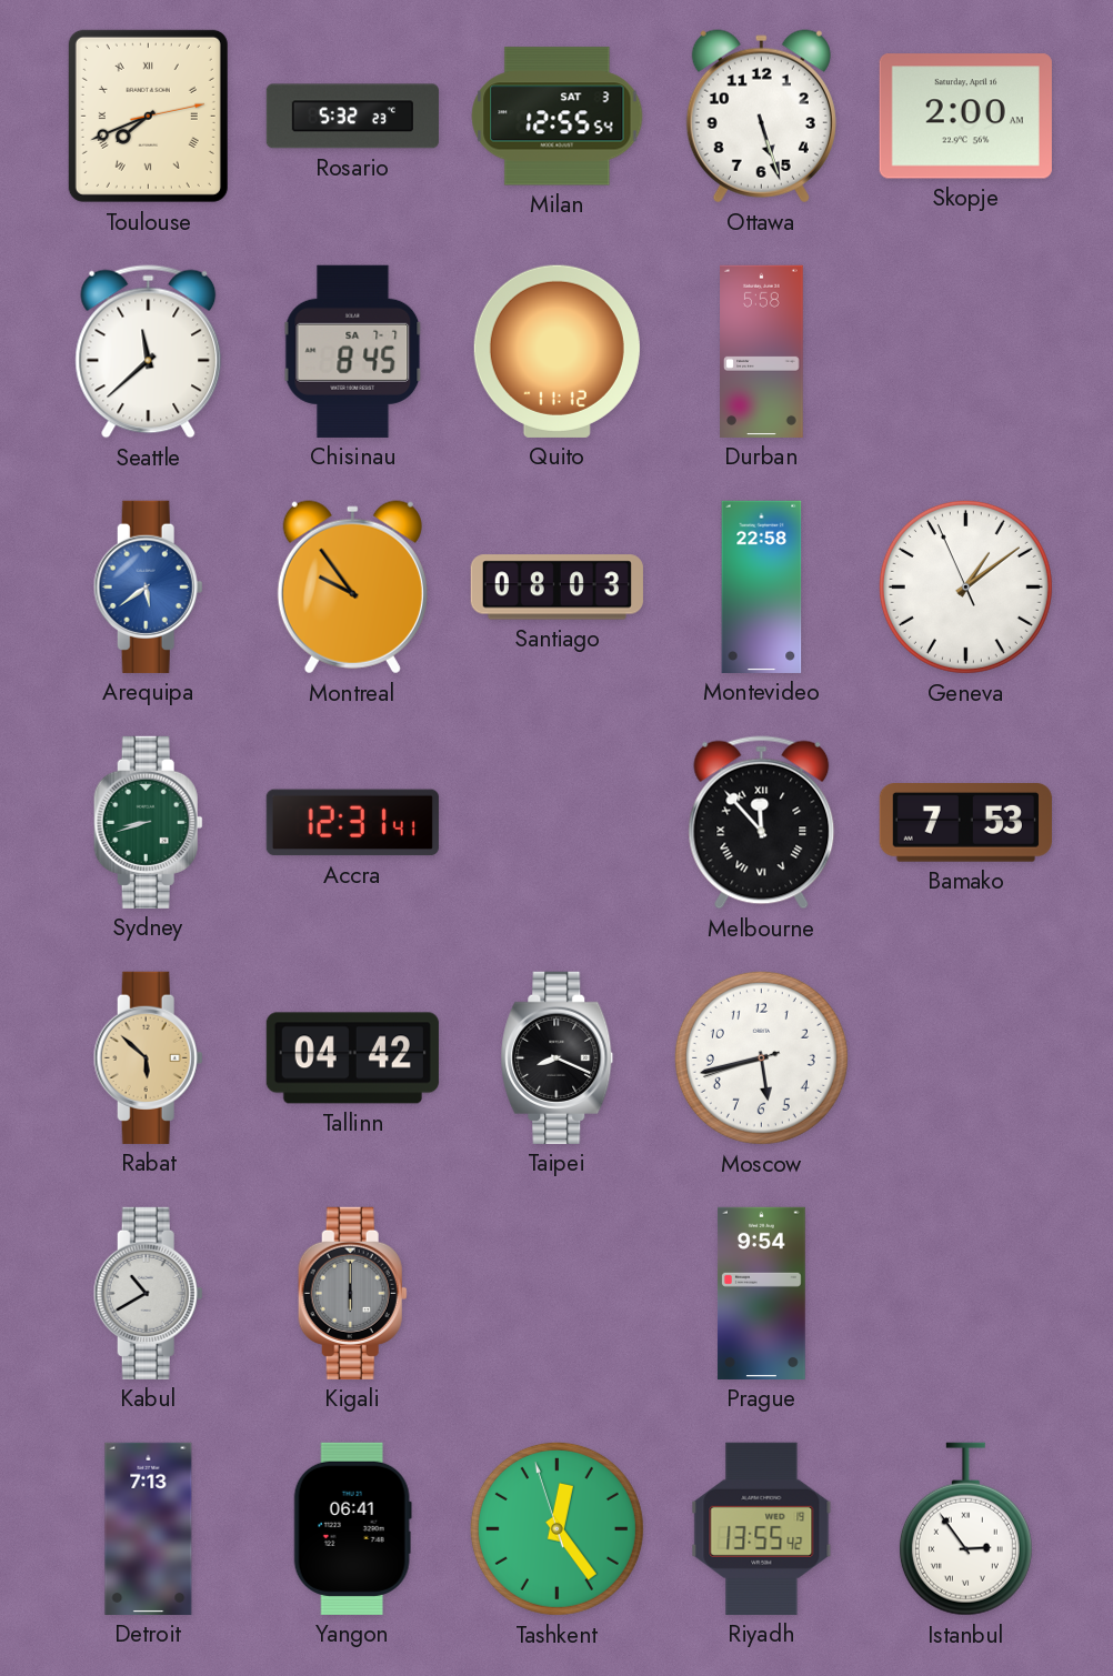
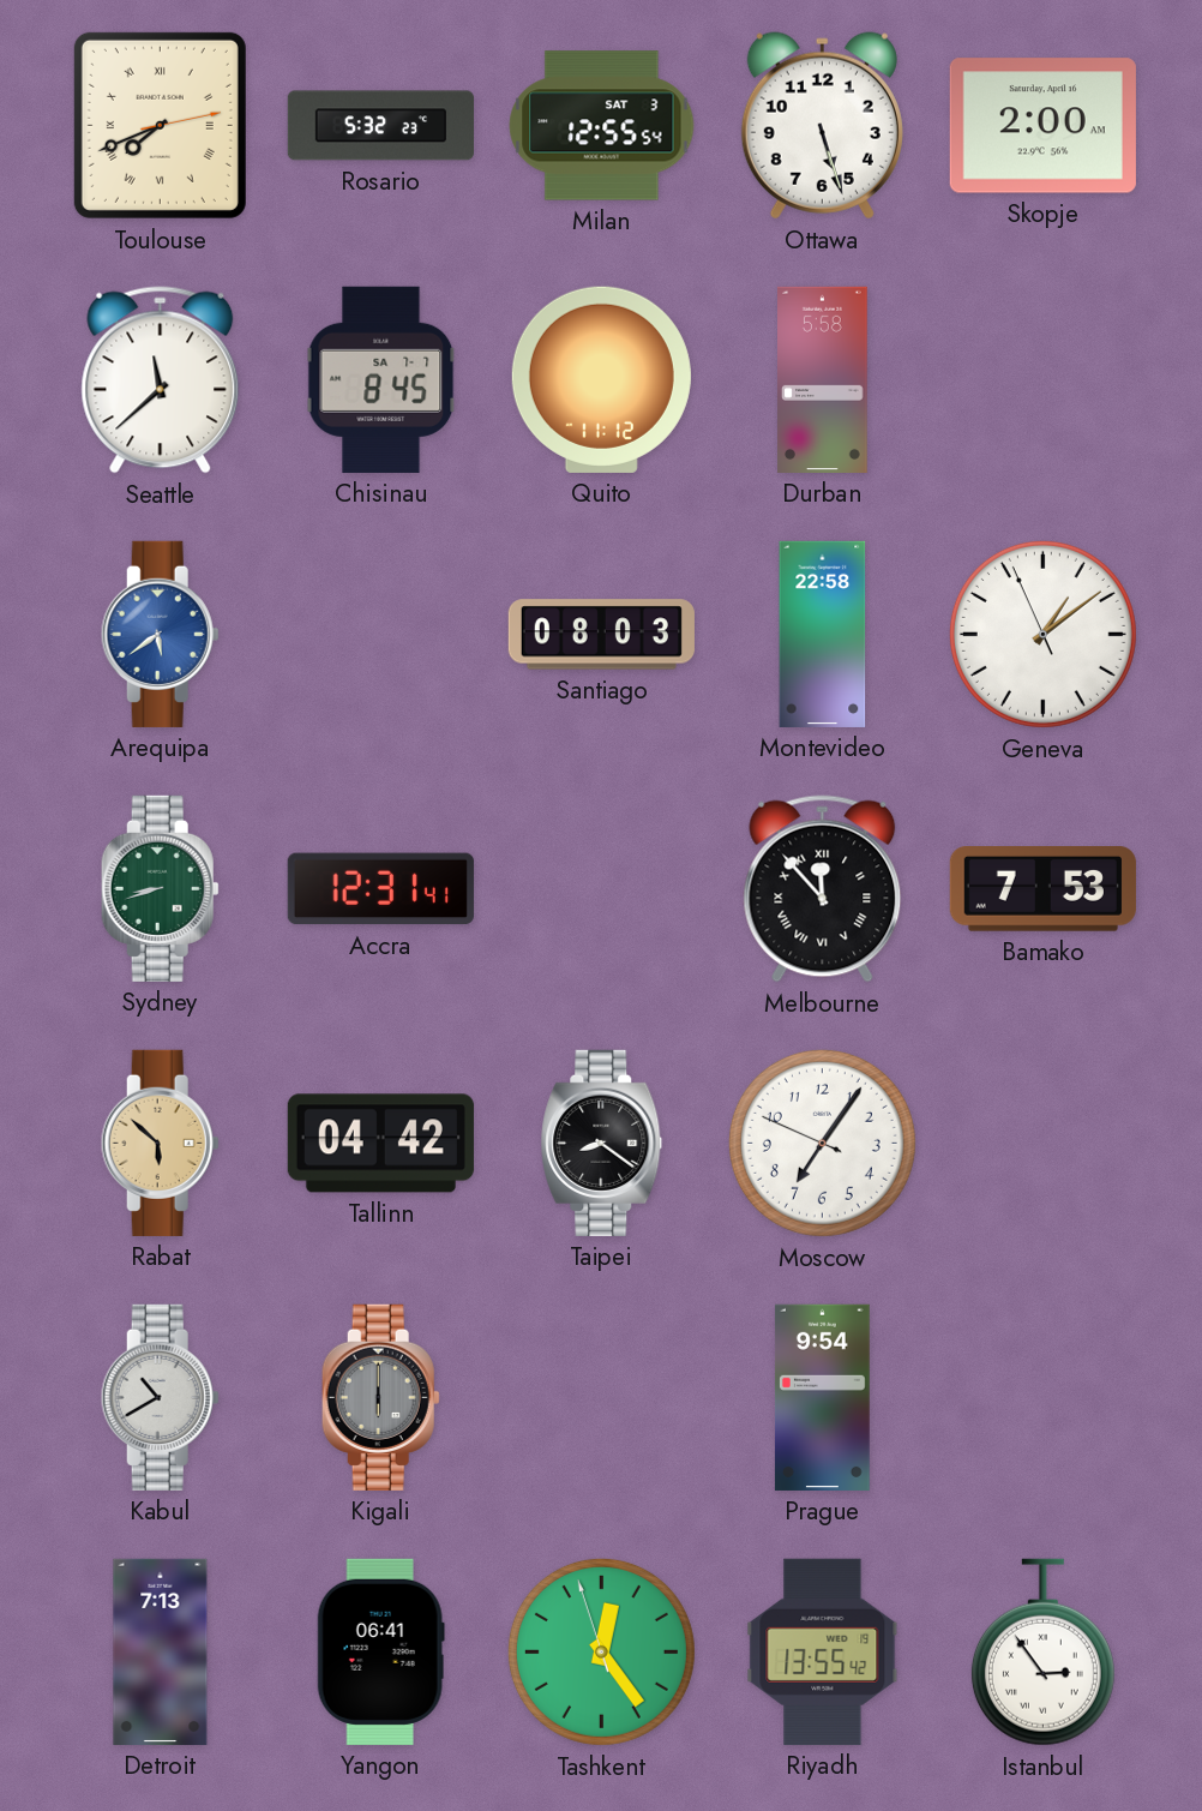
Montreal: 9:54 -> none (352, 588)
Taipei: 8:19 -> 8:21 (602, 1143)
Moscow: 5:42 -> 7:05 (822, 1143)
